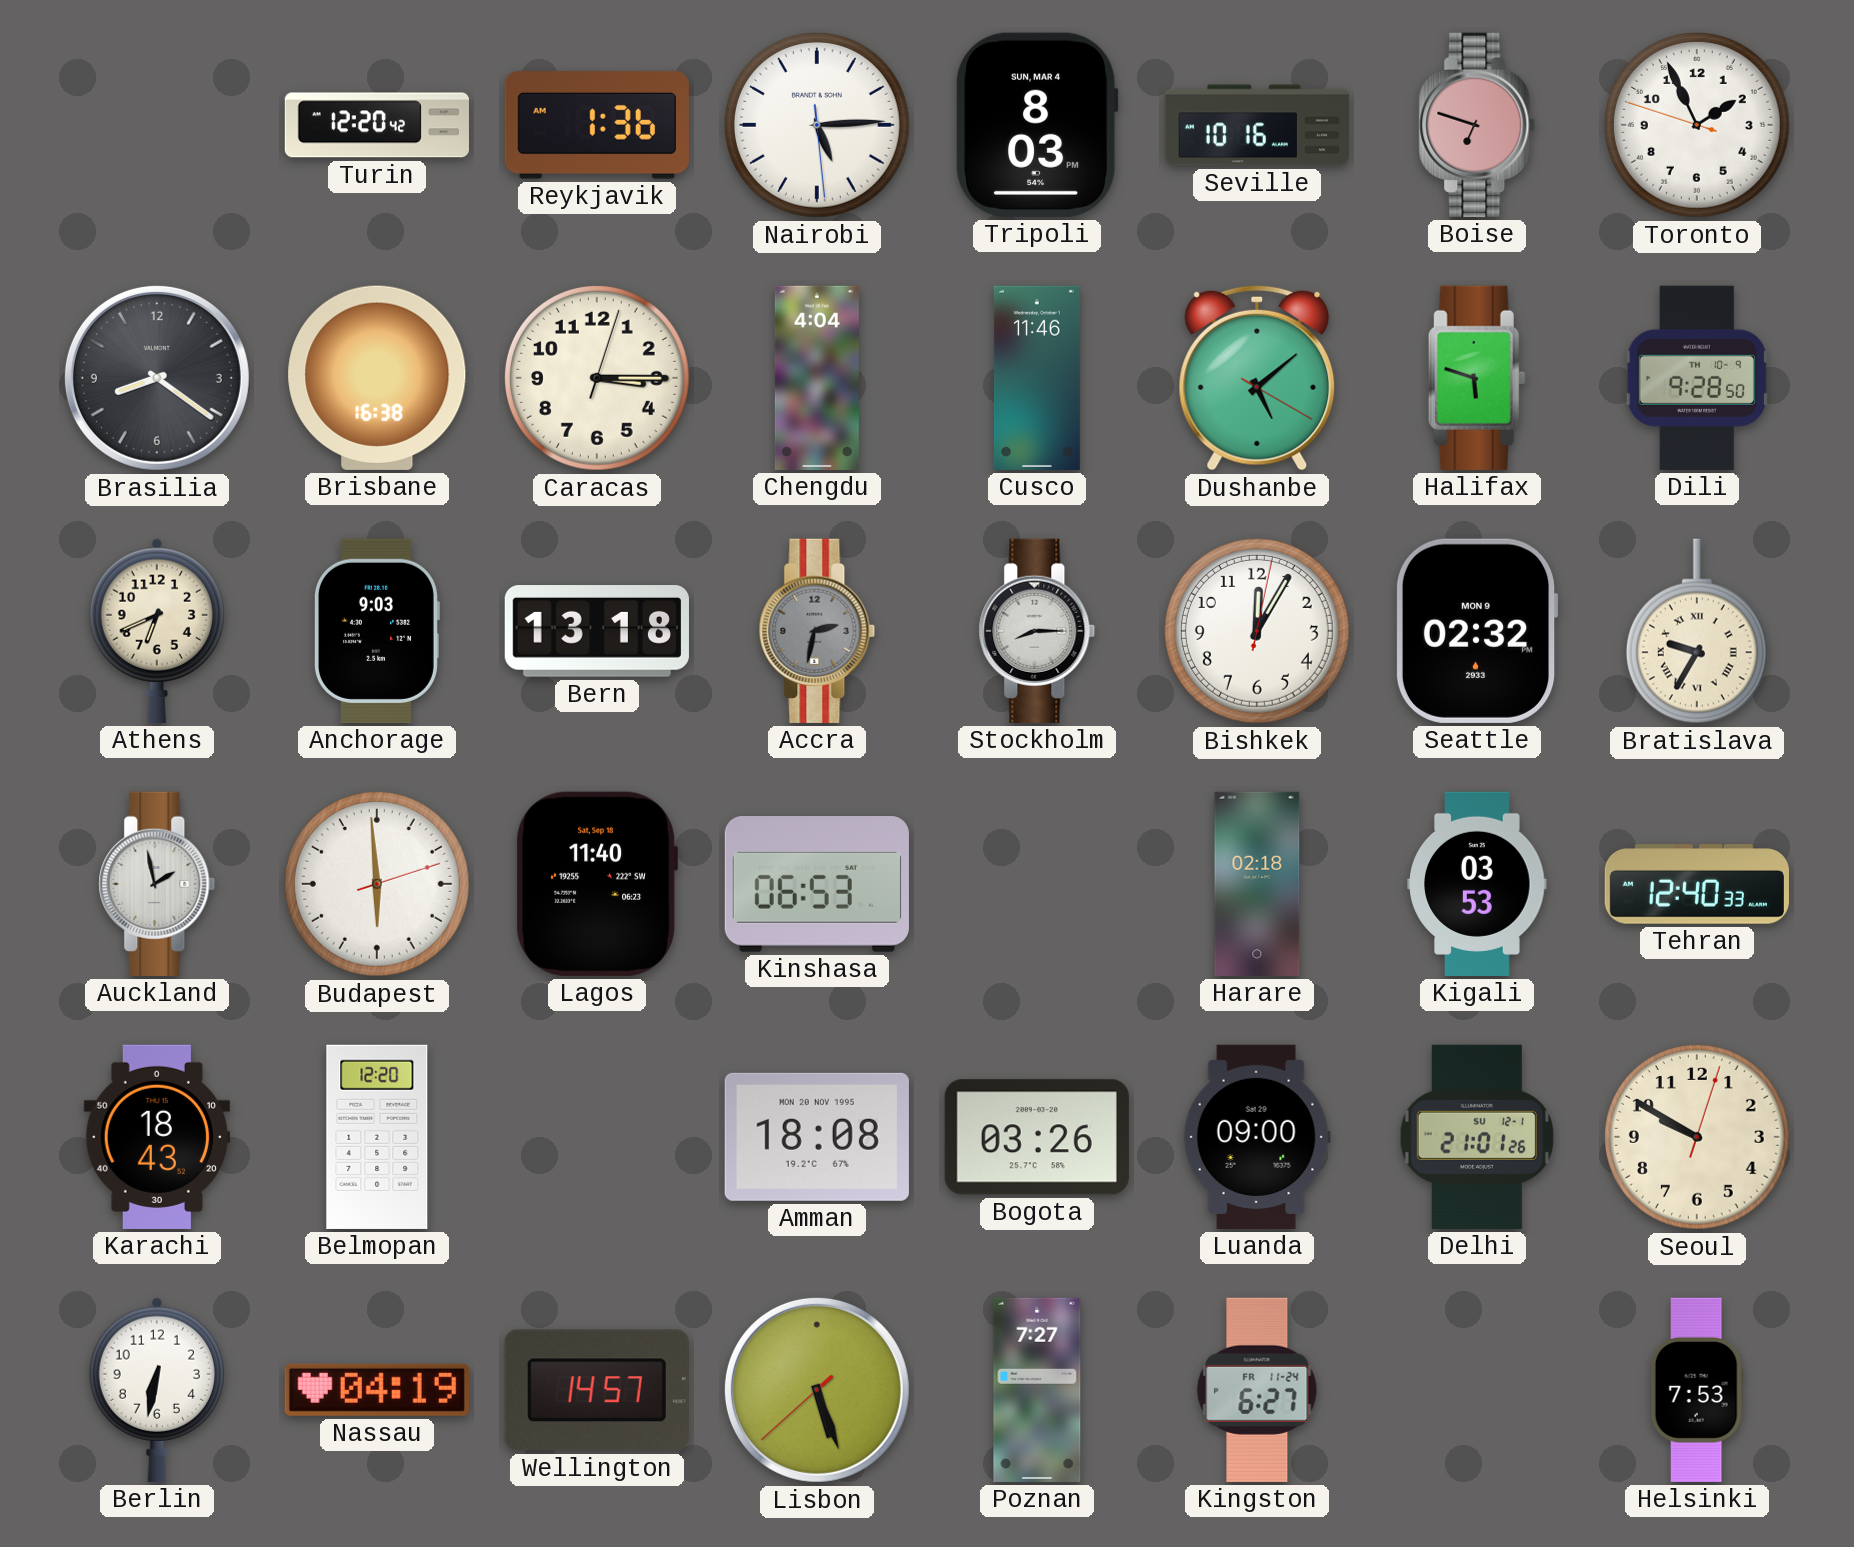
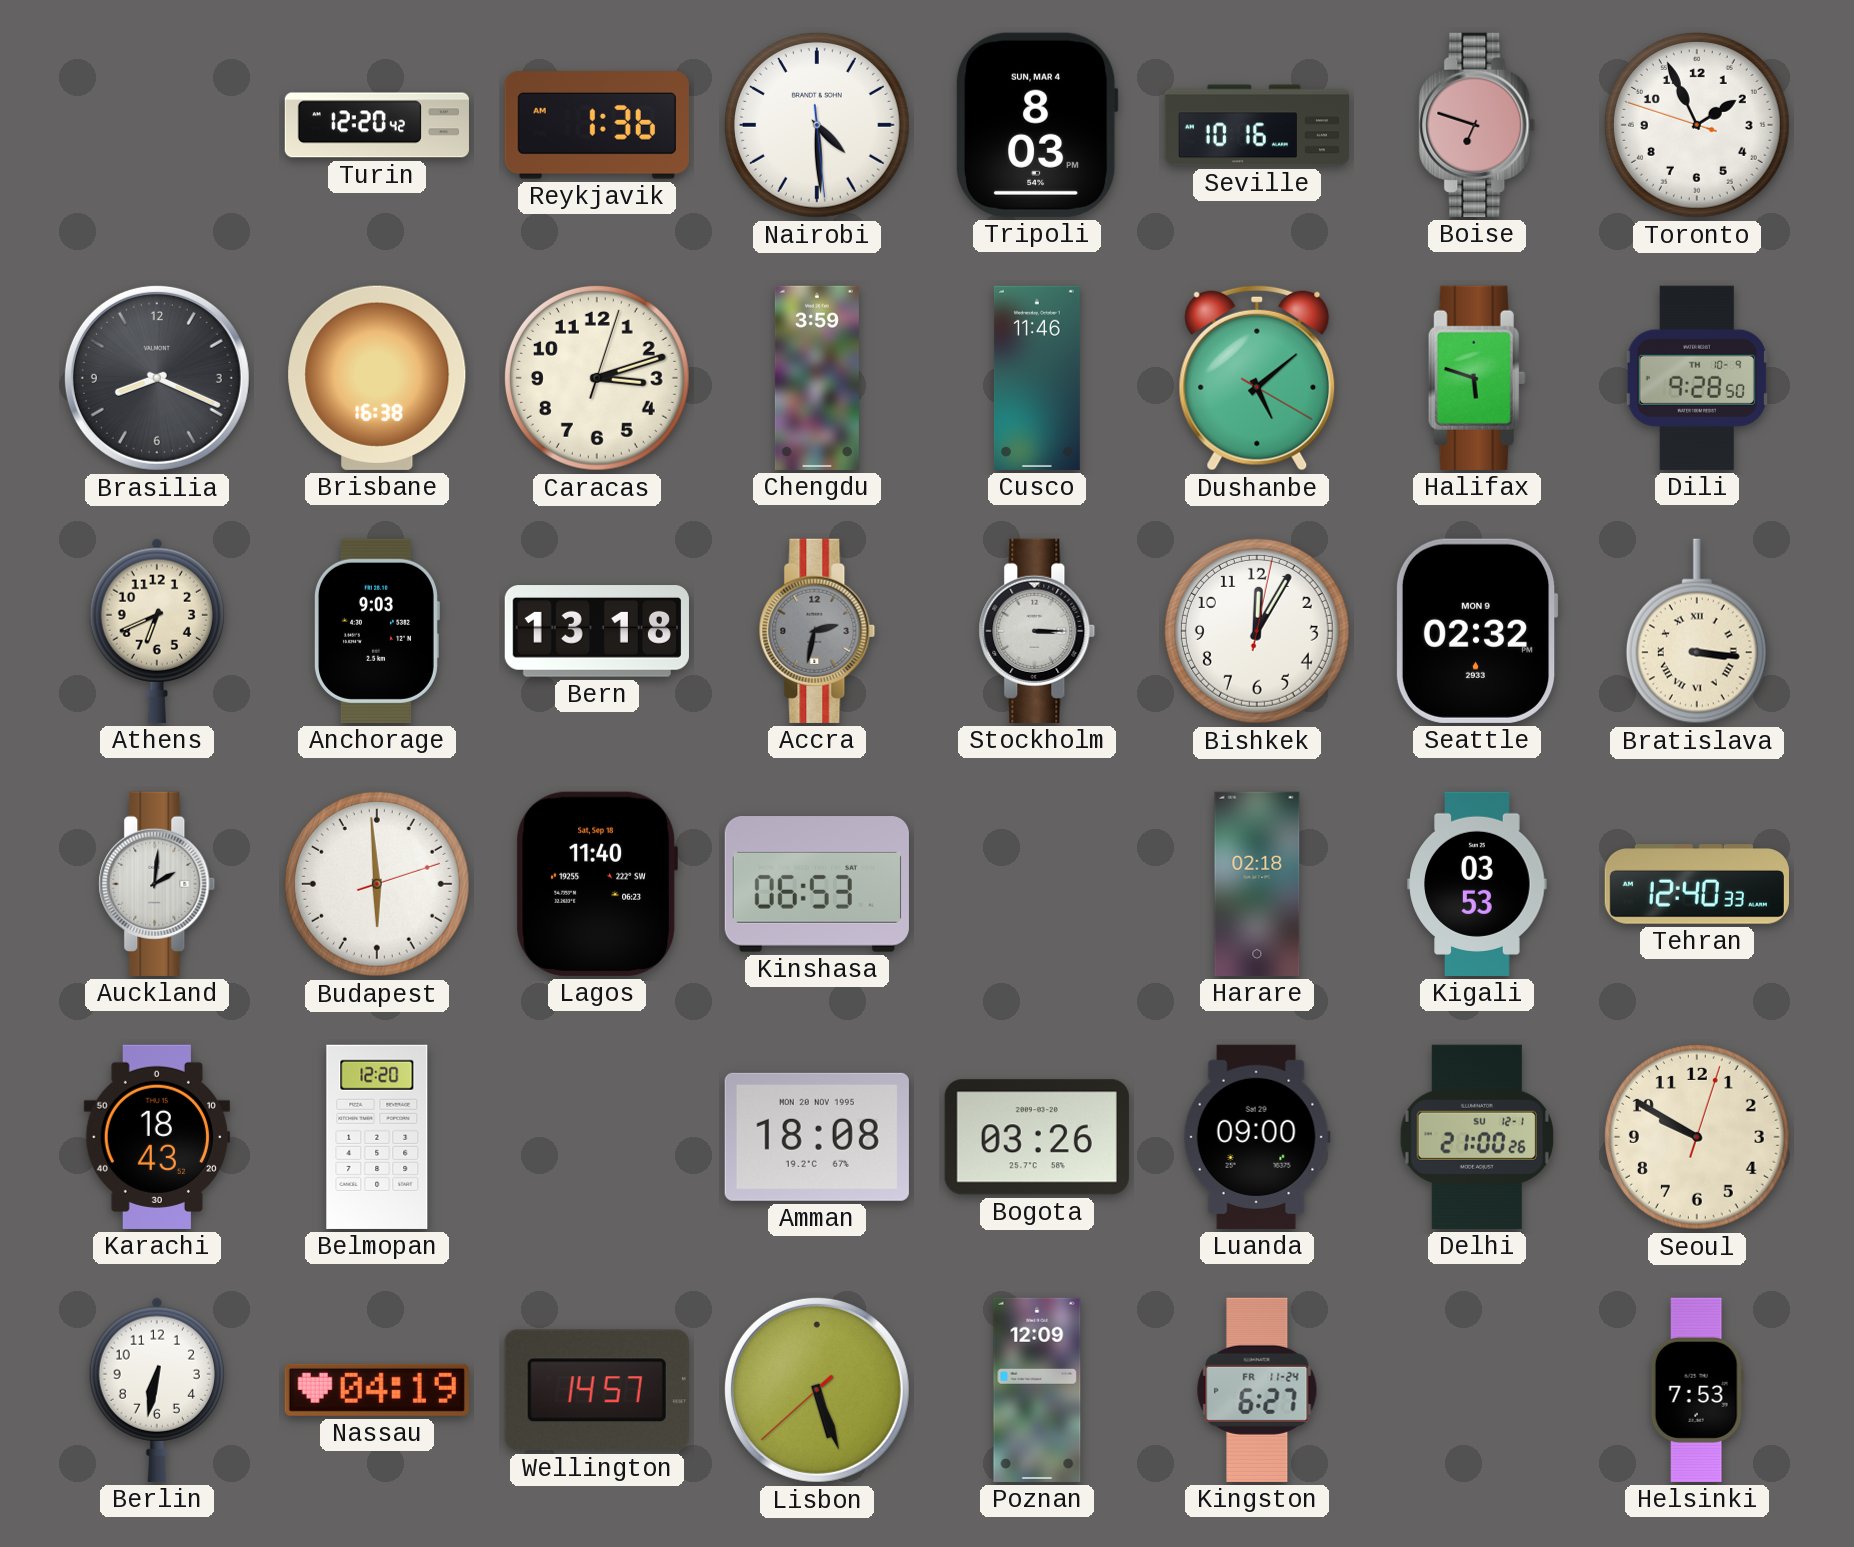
Nairobi: 5:14 -> 4:29 (817, 125)
Brasilia: 8:21 -> 8:19 (157, 378)
Caracas: 3:15 -> 3:12 (597, 378)
Chengdu: 4:04 -> 3:59 (817, 378)
Stockholm: 8:15 -> 3:15 (1037, 631)
Bratislava: 9:35 -> 3:16 (1697, 631)
Auckland: 1:58 -> 2:01 (157, 884)
Delhi: 21:01 -> 21:00 (1477, 1137)
Poznan: 7:27 -> 12:09 (1037, 1390)
